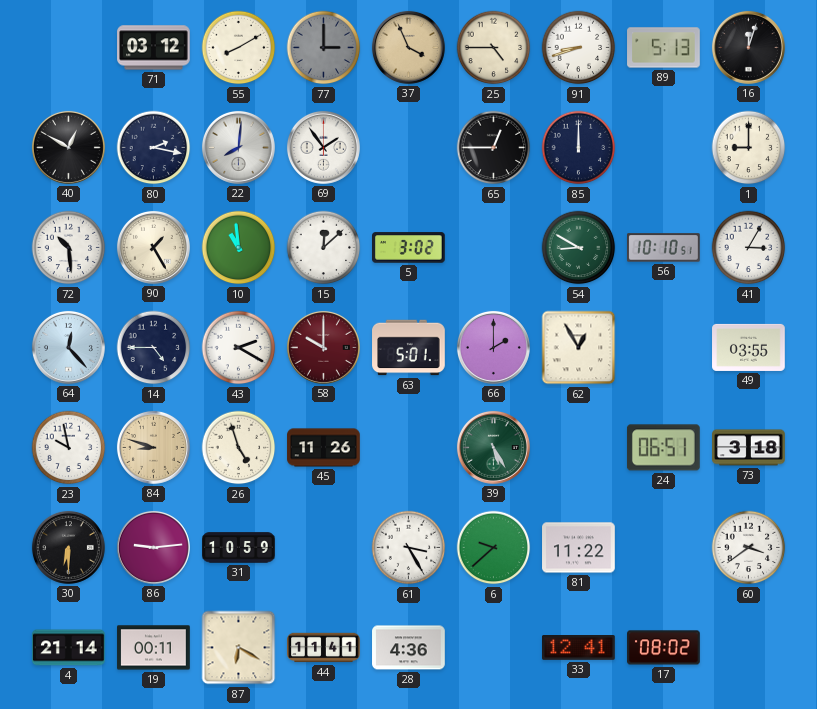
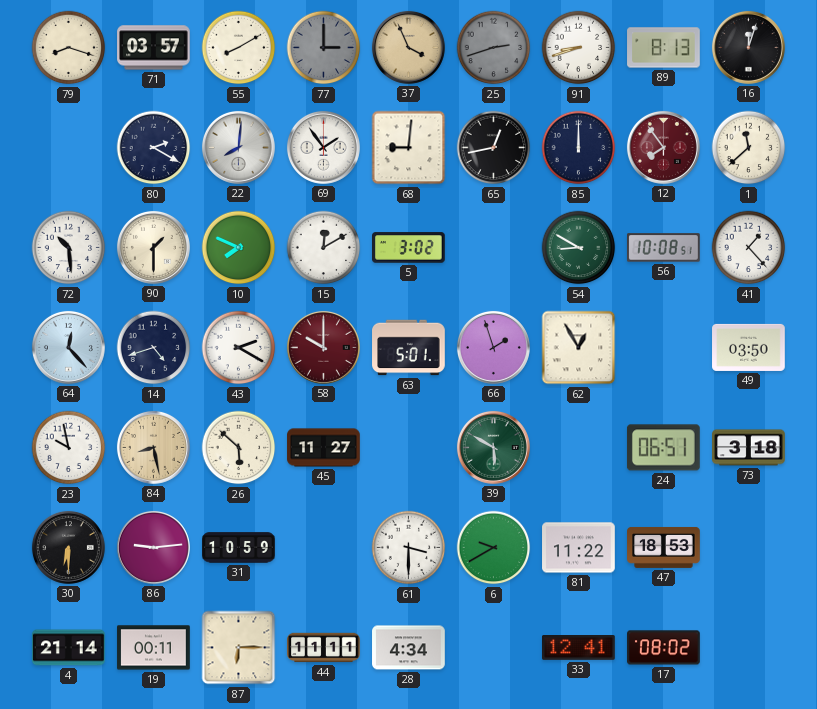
79: none -> 8:18 (69, 48)
71: 03:12 -> 03:57 (154, 48)
25: 4:45 -> 2:42 (494, 48)
25 dial: cream -> grey (494, 48)
89: 5:13 -> 8:13 (664, 48)
40: 12:50 -> none (68, 147)
80: 2:17 -> 2:20 (154, 148)
68: none -> 9:01 (409, 148)
65: 12:45 -> 12:43 (494, 148)
12: none -> 7:54 (663, 147)
1: 9:00 -> 11:38 (749, 148)
90: 1:25 -> 1:30 (153, 247)
10: 10:59 -> 7:49 (239, 248)
15: 12:08 -> 12:10 (324, 248)
56: 10:10 -> 10:08 (664, 248)
41: 3:05 -> 1:23 (749, 248)
14: 4:45 -> 4:42 (154, 348)
66: 2:00 -> 1:57 (493, 347)
49: 03:55 -> 03:50 (749, 347)
84: 8:48 -> 8:28 (153, 447)
26: 4:57 -> 5:52 (239, 448)
45: 11:26 -> 11:27 (324, 448)
39: 5:25 -> 5:50 (493, 447)
61: 3:25 -> 3:30 (409, 548)
6: 9:38 -> 9:40 (494, 548)
47: none -> 18:53 (664, 547)
60: 3:39 -> none (749, 548)
87: 6:20 -> 6:15 (239, 648)
44: 11:41 -> 11:11 (324, 648)
28: 4:36 -> 4:34 (409, 648)
